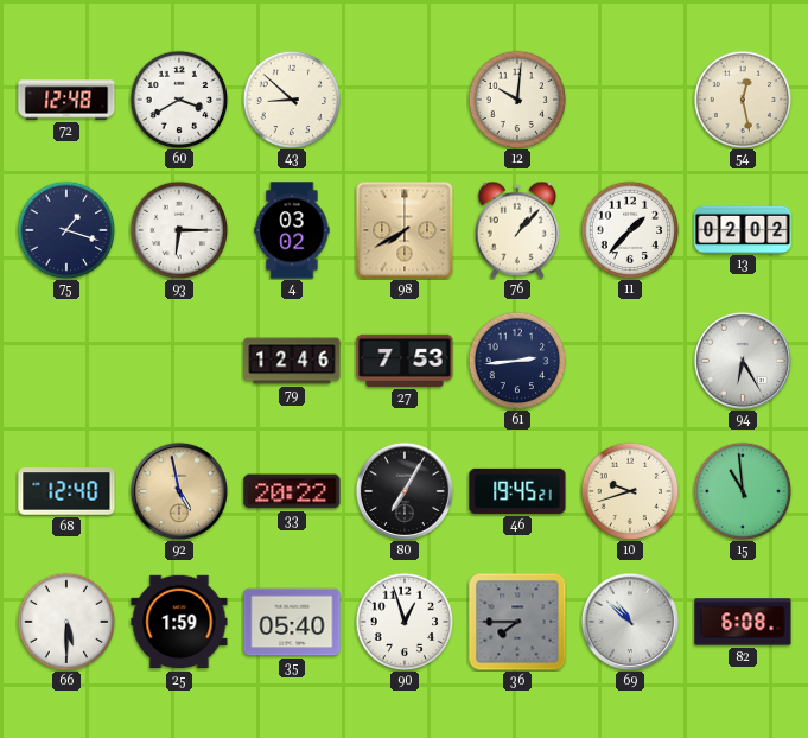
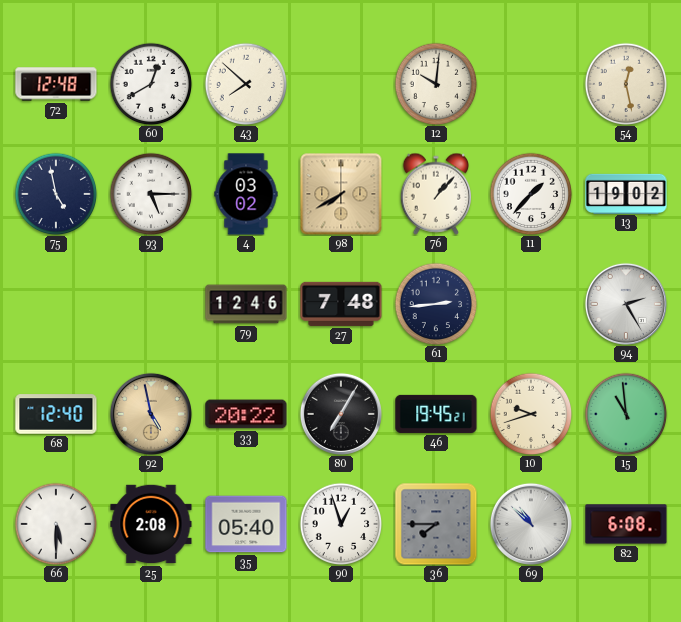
60: 3:40 -> 12:40 (151, 84)
43: 8:52 -> 7:52 (246, 84)
75: 1:18 -> 4:58 (56, 194)
93: 6:15 -> 5:15 (151, 194)
13: 02:02 -> 19:02 (626, 193)
27: 7:53 -> 7:48 (341, 304)
94: 6:25 -> 2:25 (626, 304)
25: 1:59 -> 2:08 (151, 524)
